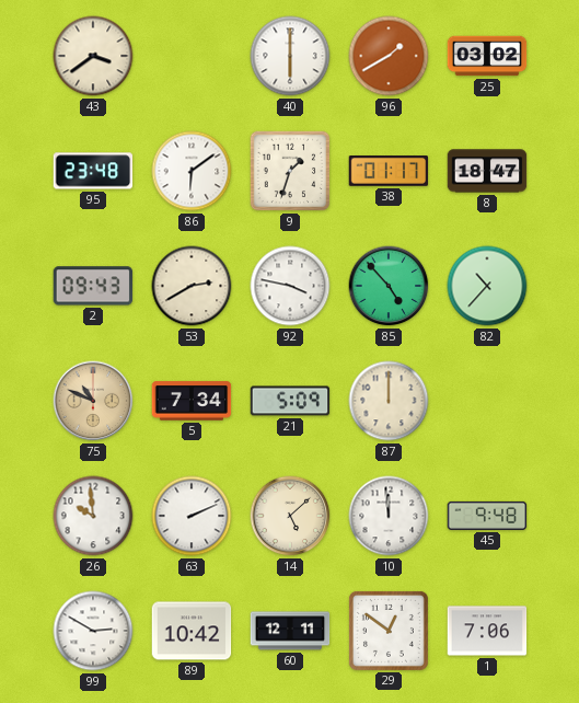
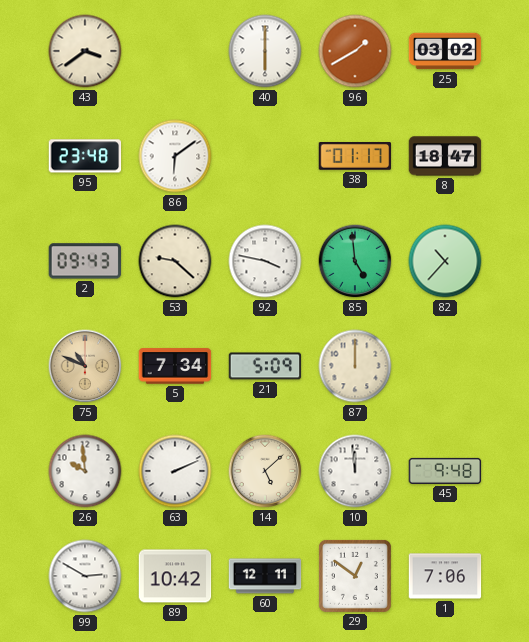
9: 1:33 -> none (290, 171)
53: 2:40 -> 9:22 (175, 261)
85: 4:53 -> 4:59 (355, 261)
